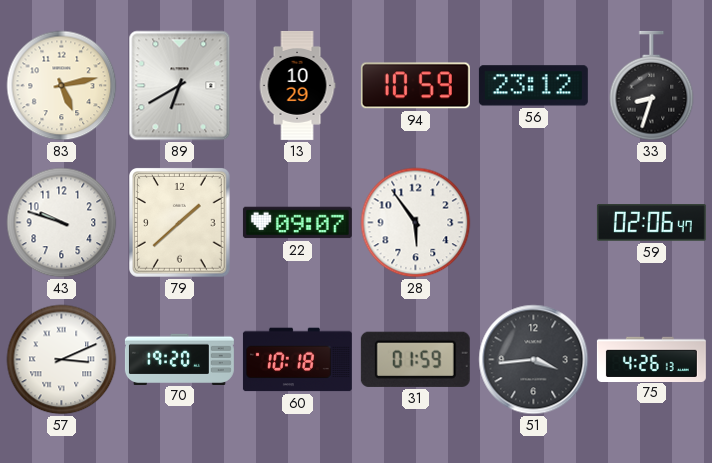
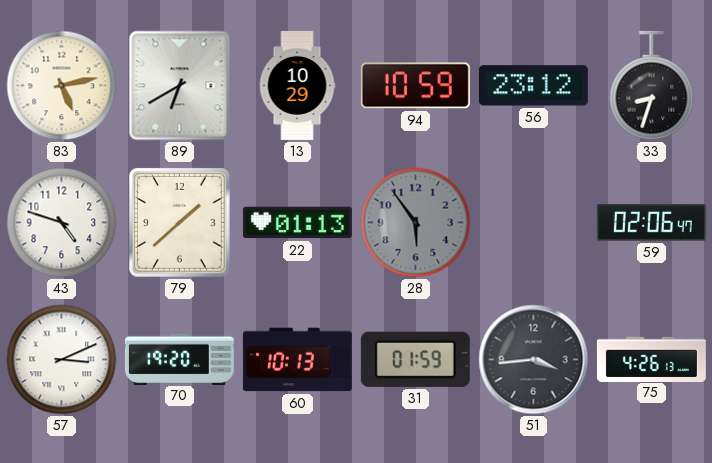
43: 9:48 -> 4:48 (62, 223)
22: 09:07 -> 01:13 (297, 223)
28 dial: white -> grey (416, 223)
60: 10:18 -> 10:13 (297, 360)
